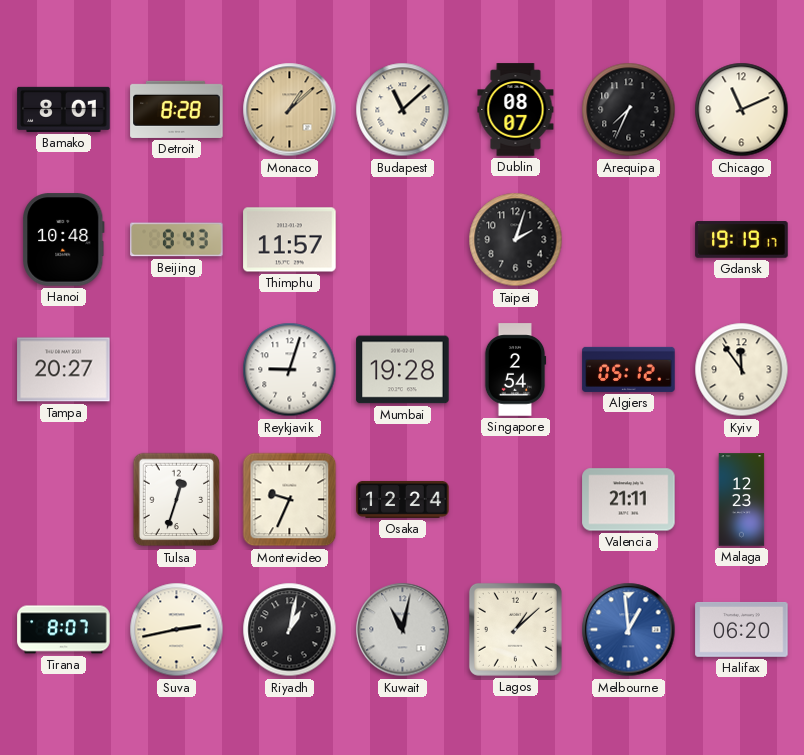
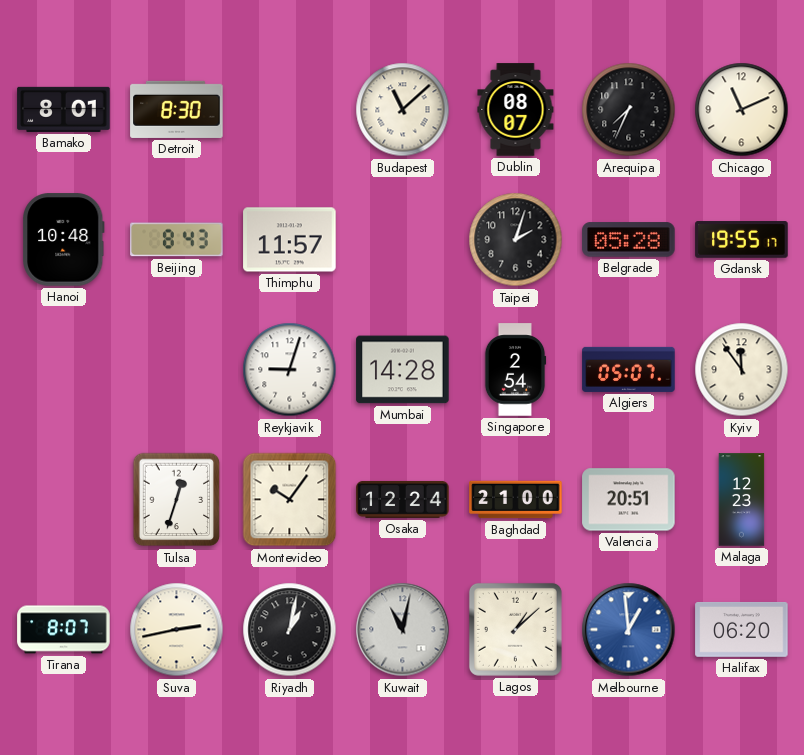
Detroit: 8:28 -> 8:30 (177, 109)
Monaco: 1:08 -> none (290, 110)
Belgrade: none -> 05:28 (629, 240)
Gdansk: 19:19 -> 19:55 (742, 240)
Tampa: 20:27 -> none (64, 370)
Mumbai: 19:28 -> 14:28 (403, 370)
Algiers: 05:12 -> 05:07 (629, 369)
Montevideo: 9:34 -> 10:06 (290, 500)
Baghdad: none -> 21:00 (516, 500)
Valencia: 21:11 -> 20:51 (629, 500)
